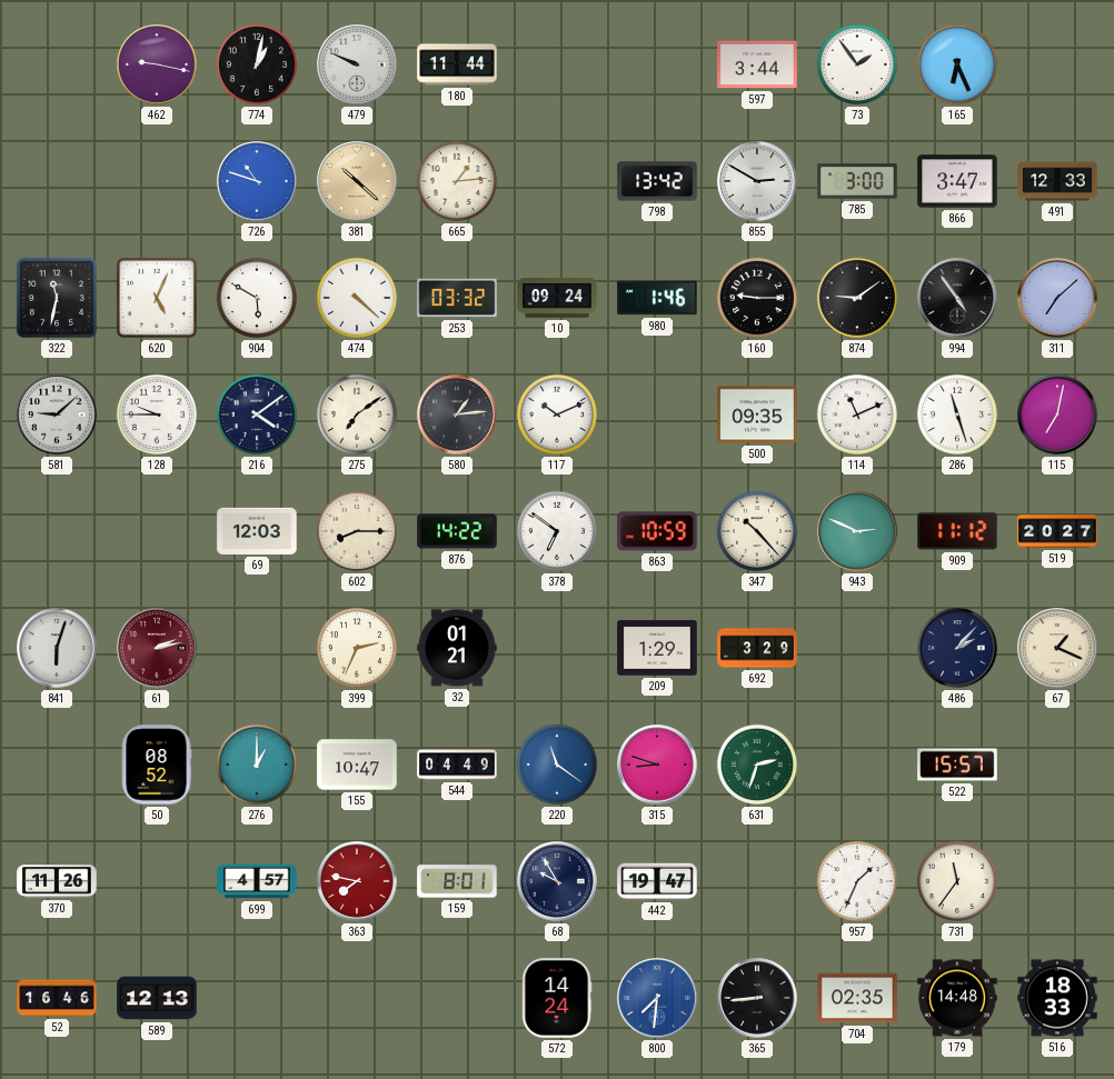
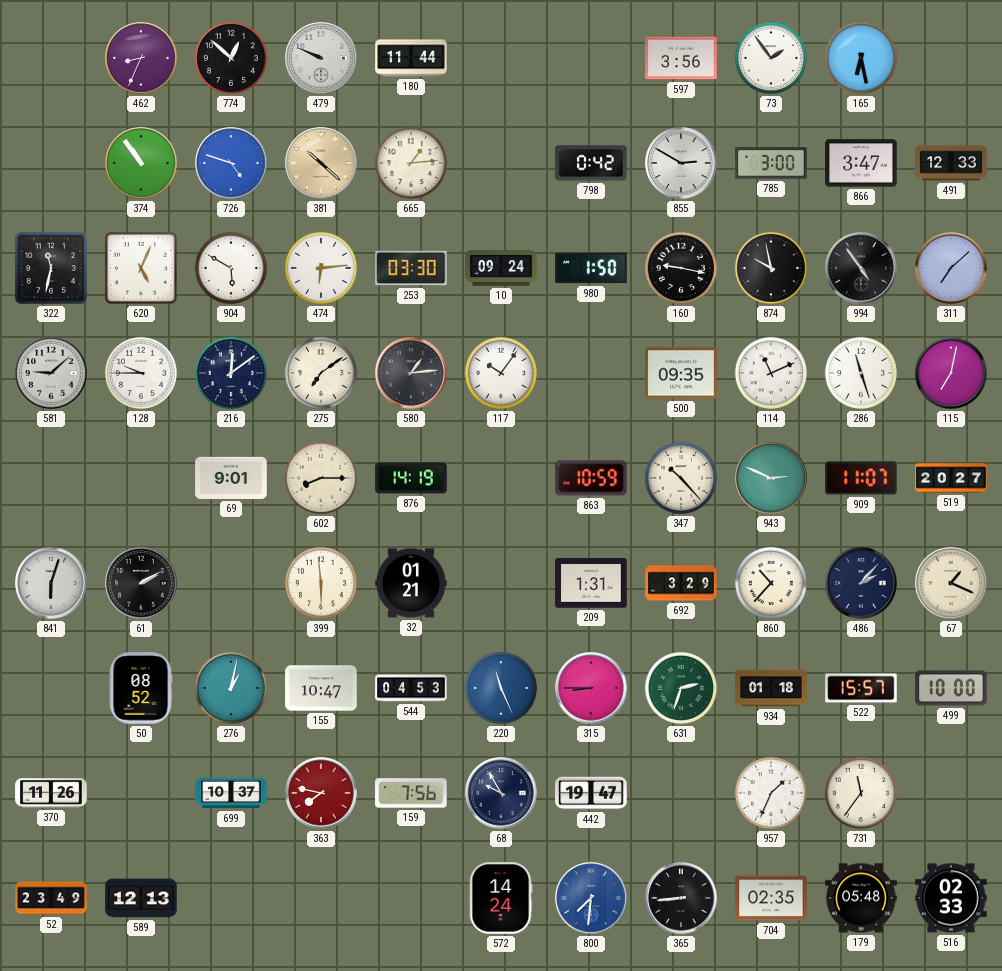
462: 9:17 -> 8:34 (141, 58)
774: 1:02 -> 12:52 (231, 58)
597: 3:44 -> 3:56 (681, 58)
165: 6:26 -> 6:28 (861, 58)
374: none -> 10:54 (141, 163)
726: 10:48 -> 4:48 (231, 163)
798: 13:42 -> 0:42 (591, 163)
474: 4:22 -> 6:14 (321, 268)
253: 03:32 -> 03:30 (411, 268)
980: 1:46 -> 1:50 (591, 268)
160: 9:15 -> 9:17 (681, 268)
874: 9:09 -> 9:58 (771, 268)
216: 4:09 -> 12:09 (231, 373)
117: 10:11 -> 10:06 (501, 373)
69: 12:03 -> 9:01 (231, 478)
876: 14:22 -> 14:19 (411, 478)
378: 6:51 -> none (557, 531)
909: 11:12 -> 11:07 (861, 478)
61: 2:13 -> 2:10 (141, 583)
61 dial: burgundy -> black (141, 583)
399: 2:34 -> 5:59 (321, 583)
209: 1:29 -> 1:31 (591, 583)
860: none -> 10:37 (771, 583)
276: 1:00 -> 1:02 (231, 688)
544: 04:49 -> 04:53 (411, 688)
220: 11:21 -> 11:26 (501, 688)
315: 8:48 -> 8:45 (591, 688)
934: none -> 01:18 (771, 688)
499: none -> 10:00 (951, 688)
699: 4:57 -> 10:37 (231, 793)
159: 8:01 -> 7:56 (411, 793)
52: 16:46 -> 23:49 (51, 898)
179: 14:48 -> 05:48 (861, 898)
516: 18:33 -> 02:33 (951, 898)
